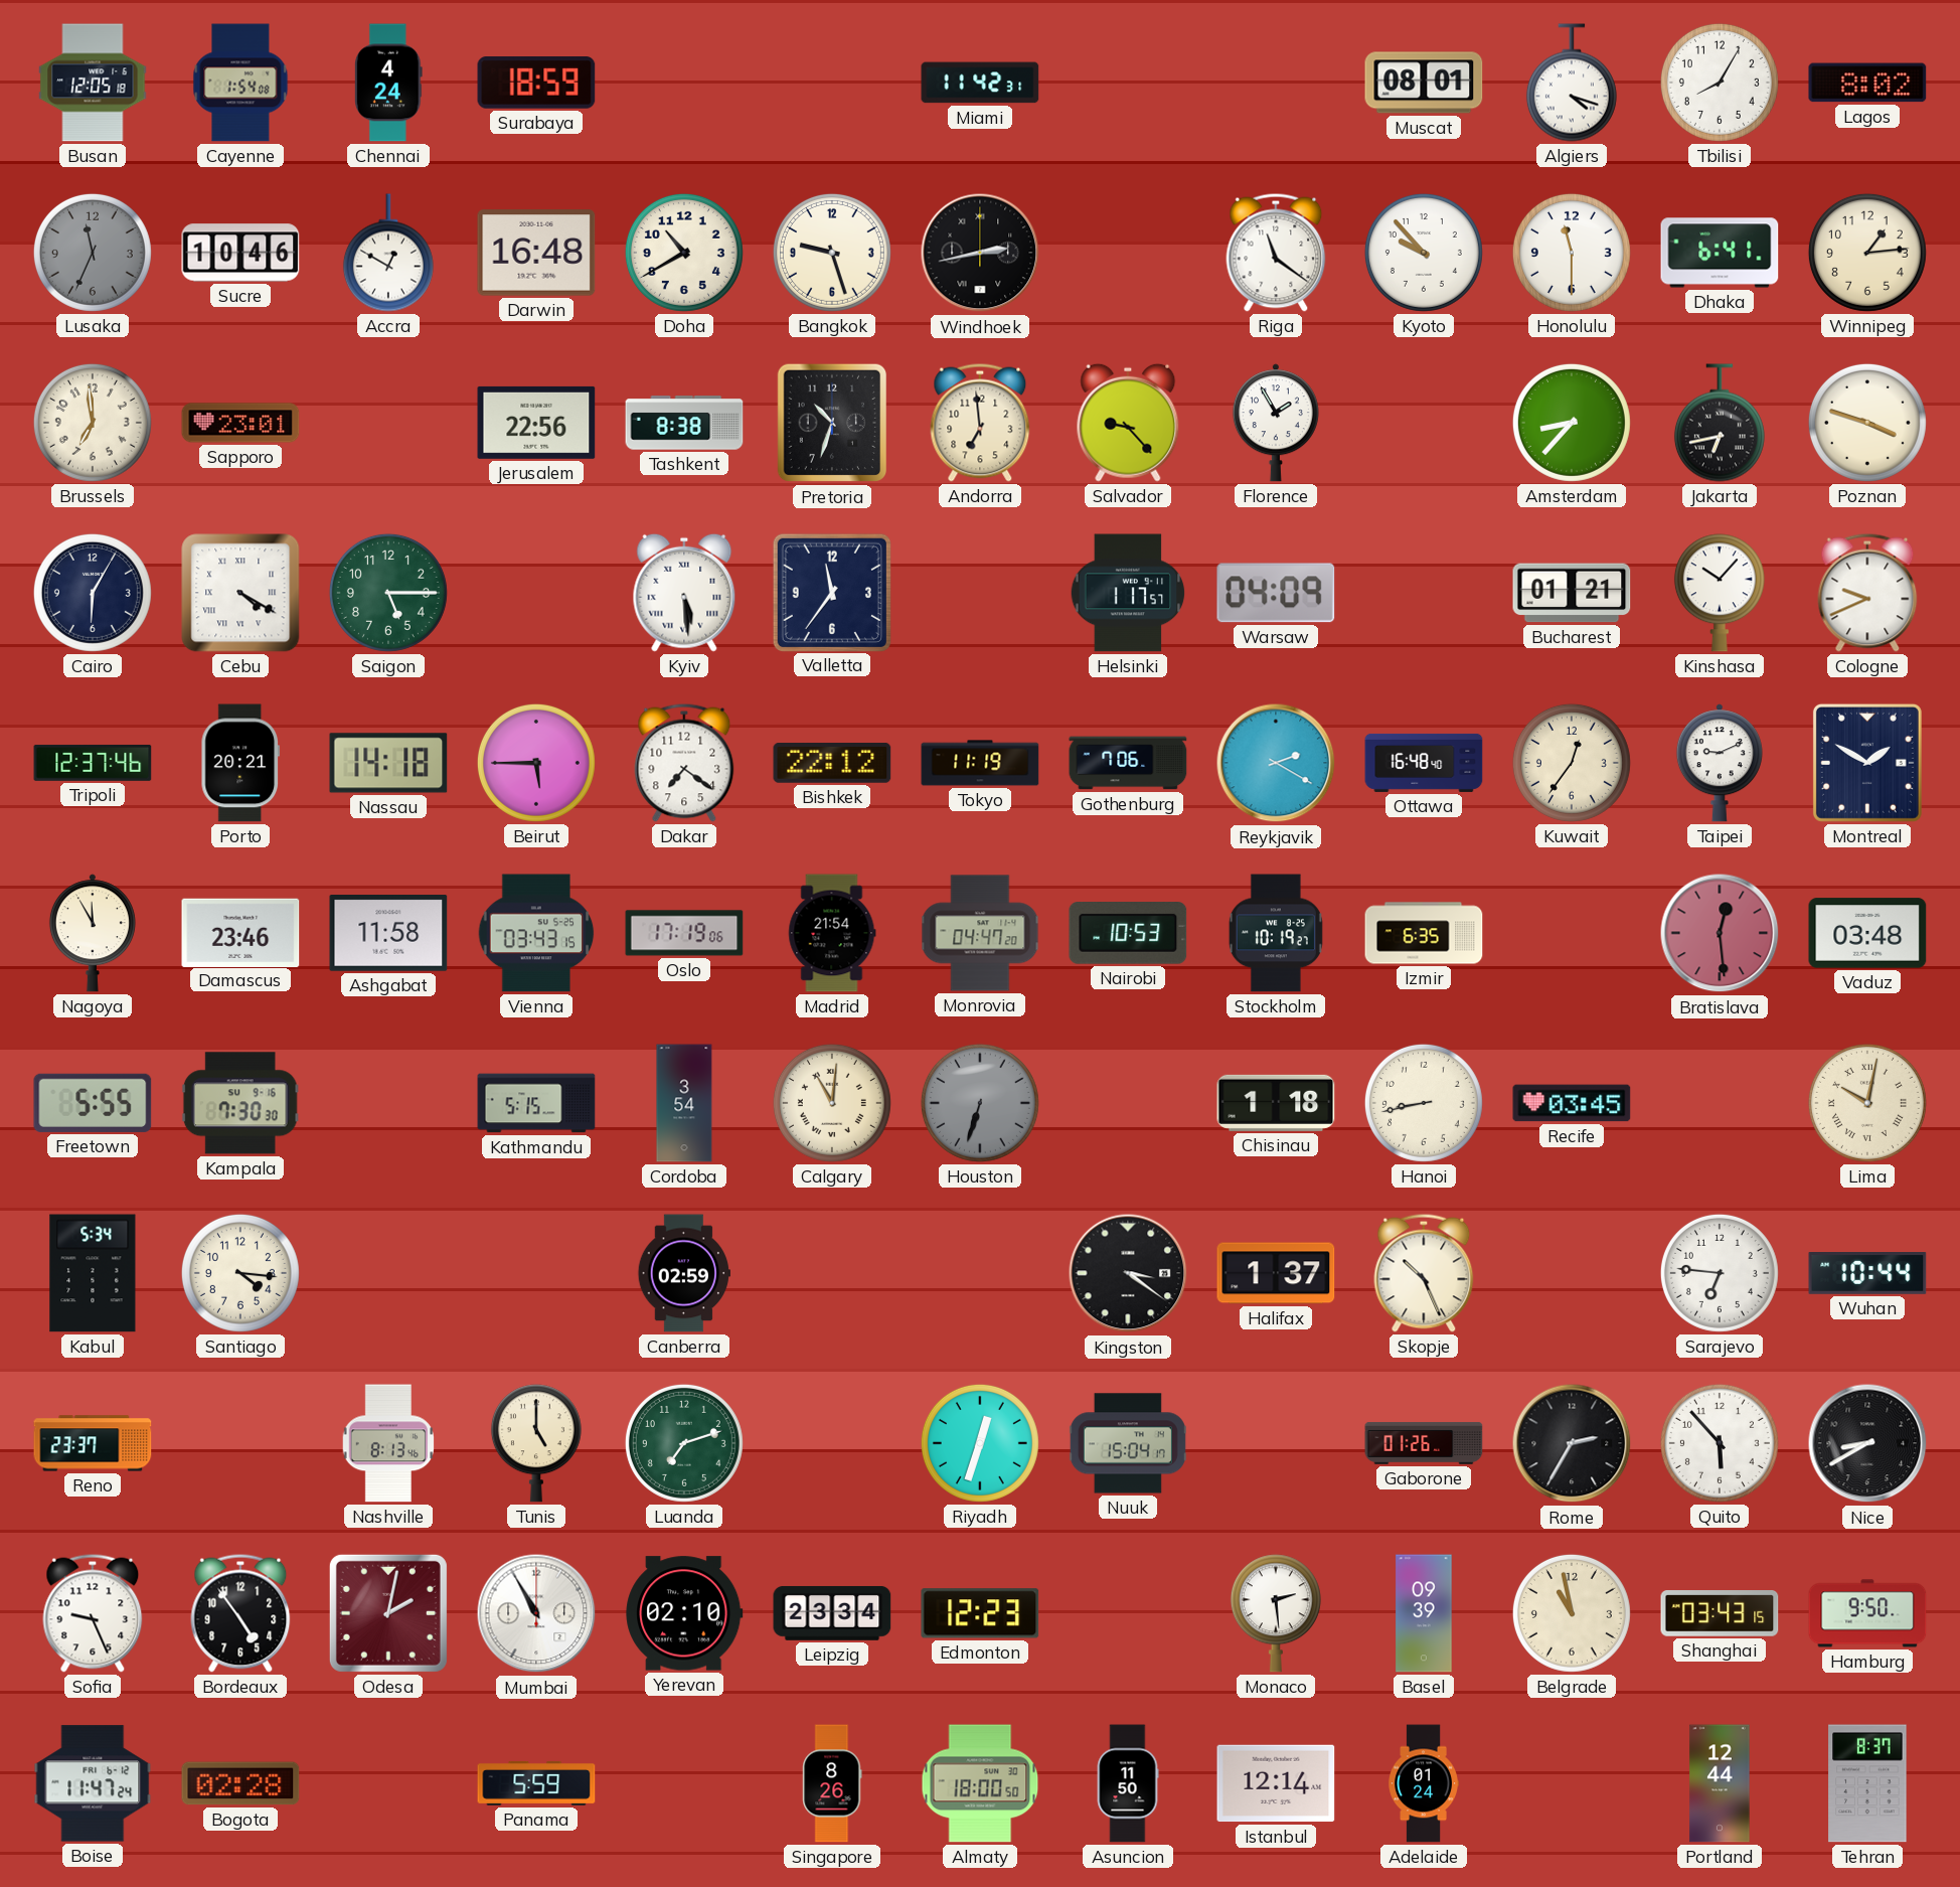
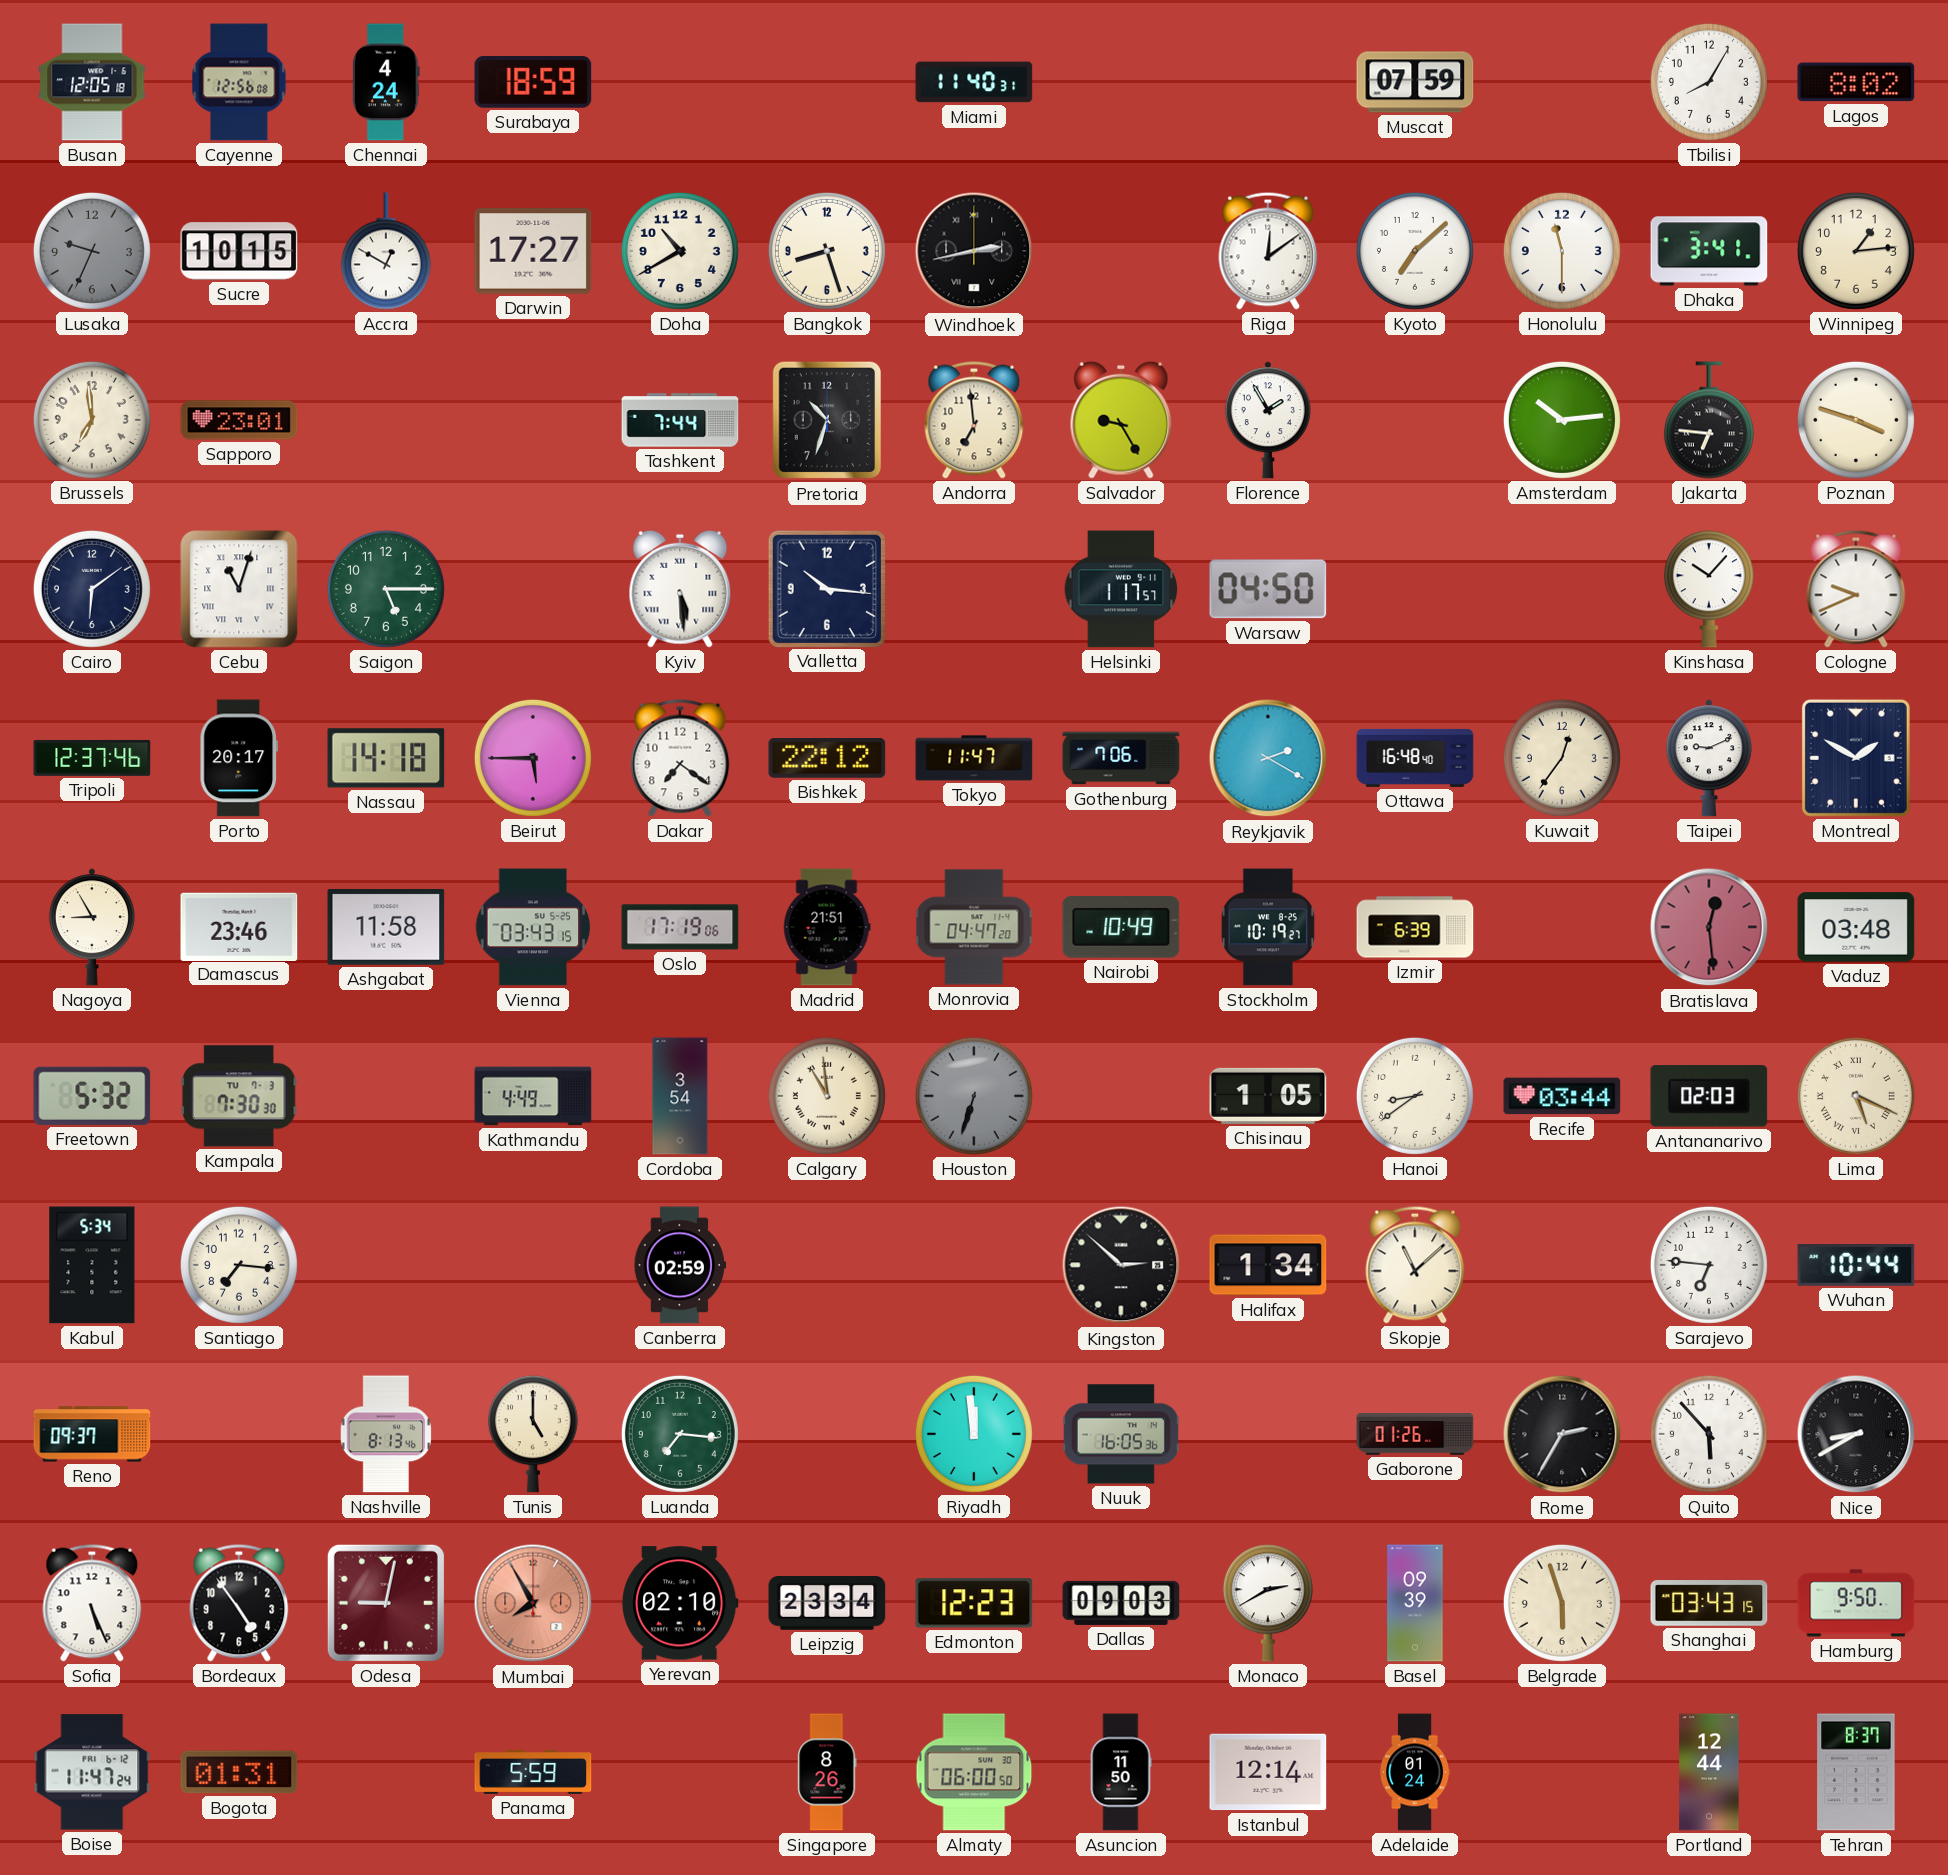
Cayenne: 1:54 -> 12:56 (239, 82)
Miami: 11:42 -> 11:40 (974, 82)
Muscat: 08:01 -> 07:59 (1415, 82)
Algiers: 4:18 -> none (1572, 83)
Lusaka: 11:34 -> 9:34 (92, 251)
Sucre: 10:46 -> 10:15 (239, 251)
Darwin: 16:48 -> 17:27 (533, 251)
Bangkok: 9:27 -> 8:27 (827, 251)
Riga: 11:21 -> 12:09 (1268, 251)
Kyoto: 9:53 -> 7:08 (1415, 251)
Dhaka: 6:41 -> 3:41 (1709, 251)
Jerusalem: 22:56 -> none (536, 423)
Tashkent: 8:38 -> 7:44 (680, 420)
Salvador: 9:23 -> 9:25 (1121, 420)
Amsterdam: 8:37 -> 10:14 (1562, 420)
Jakarta: 6:43 -> 6:46 (1709, 420)
Cairo: 6:05 -> 6:09 (92, 589)
Cebu: 4:20 -> 11:03 (239, 589)
Valletta: 11:36 -> 10:16 (826, 588)
Warsaw: 04:09 -> 04:50 (1268, 589)
Bucharest: 01:21 -> none (1572, 593)
Porto: 20:21 -> 20:17 (239, 758)
Tokyo: 11:19 -> 11:47 (974, 758)
Nagoya: 11:55 -> 8:55 (92, 927)
Madrid: 21:54 -> 21:51 (827, 927)
Nairobi: 10:53 -> 10:49 (1121, 928)
Izmir: 6:35 -> 6:39 (1415, 927)
Freetown: 5:55 -> 5:32 (92, 1096)
Kampala date: SU 9-16 -> TU 7-3 (239, 1096)
Kathmandu: 5:15 -> 4:49 (533, 1096)
Calgary: 11:01 -> 10:59 (827, 1096)
Chisinau: 1:18 -> 1:05 (1268, 1096)
Hanoi: 8:43 -> 8:39 (1415, 1096)
Recife: 03:45 -> 03:44 (1562, 1096)
Antananarivo: none -> 02:03 (1709, 1096)
Lima: 10:02 -> 5:19 (1856, 1096)
Santiago: 4:16 -> 7:16 (239, 1265)
Kingston: 3:21 -> 2:52 (1121, 1265)
Halifax: 1:37 -> 1:34 (1268, 1265)
Skopje: 10:26 -> 11:08 (1415, 1265)
Reno: 23:37 -> 09:37 (92, 1434)
Luanda: 7:12 -> 7:16 (680, 1434)
Riyadh: 12:33 -> 11:59 (974, 1434)
Nuuk: 15:04 -> 16:05 (1121, 1434)
Sofia: 9:26 -> 5:26 (92, 1603)
Odesa: 2:02 -> 9:02 (386, 1603)
Mumbai: 10:55 -> 7:55 (533, 1603)
Mumbai dial: white -> salmon (533, 1603)
Dallas: none -> 09:03 (1121, 1603)
Monaco: 2:29 -> 2:40 (1268, 1603)
Belgrade: 10:58 -> 5:57 (1562, 1603)
Bogota: 02:28 -> 01:31 (239, 1772)
Almaty: 18:00 -> 06:00 (974, 1772)
